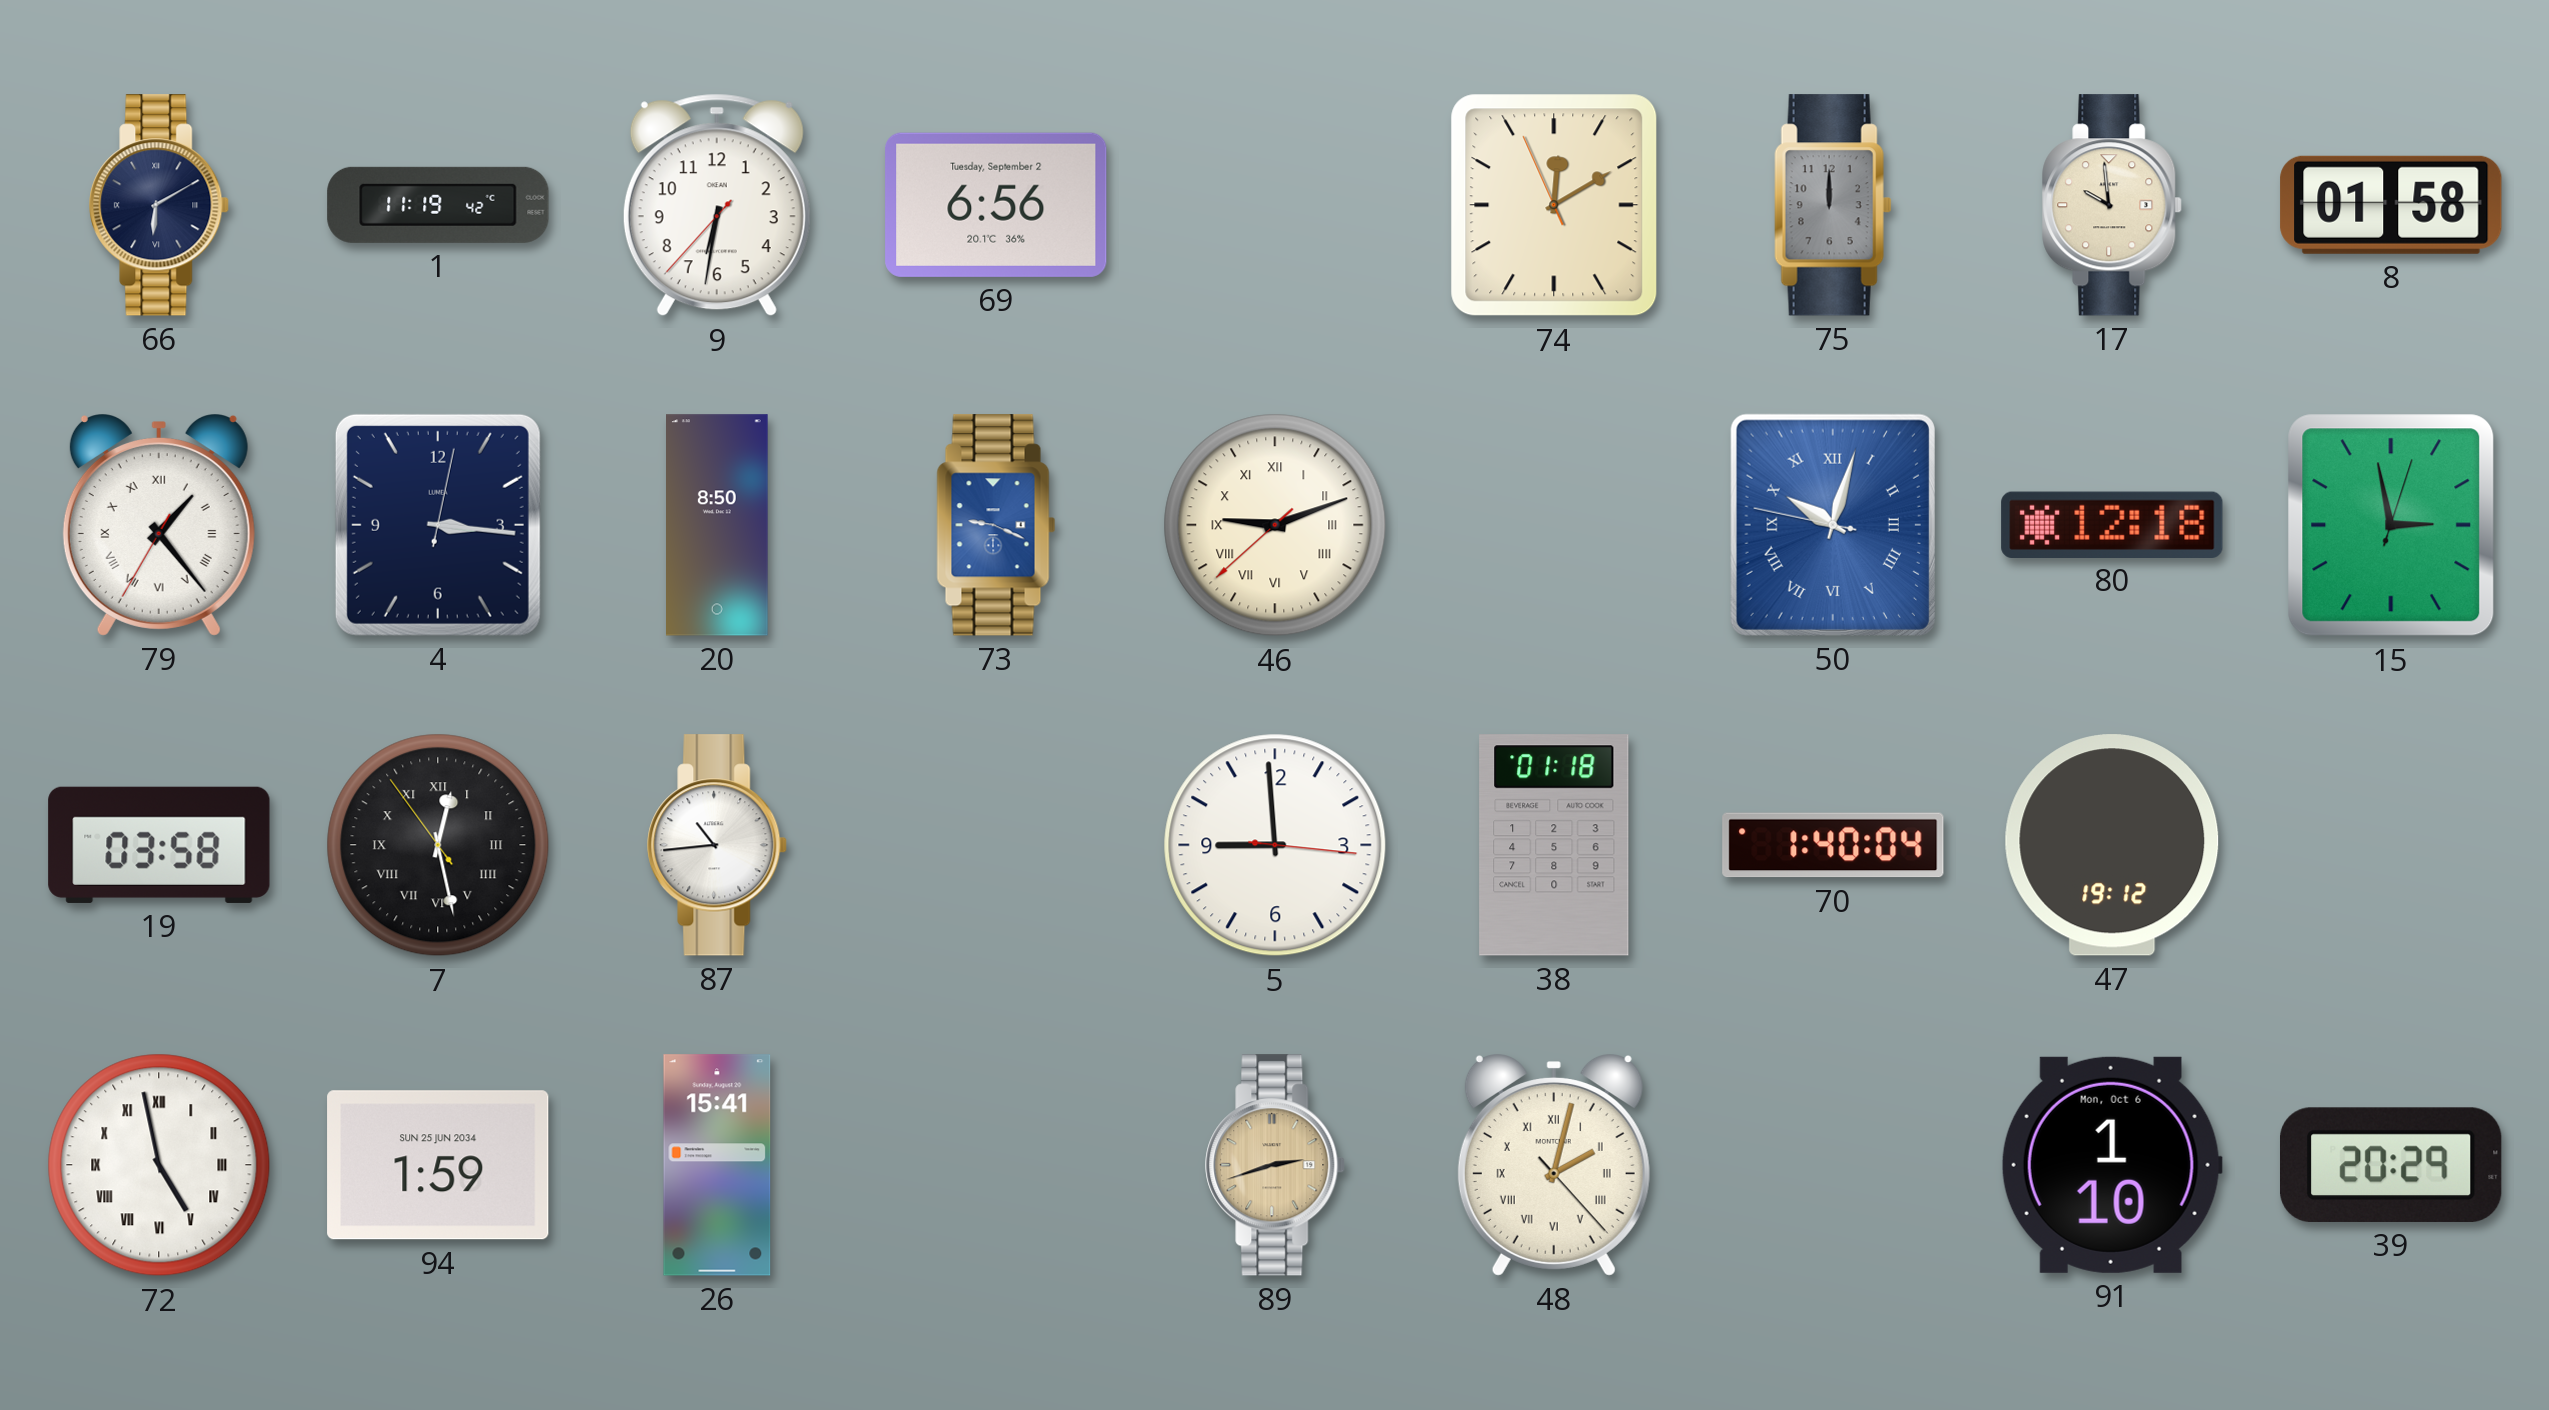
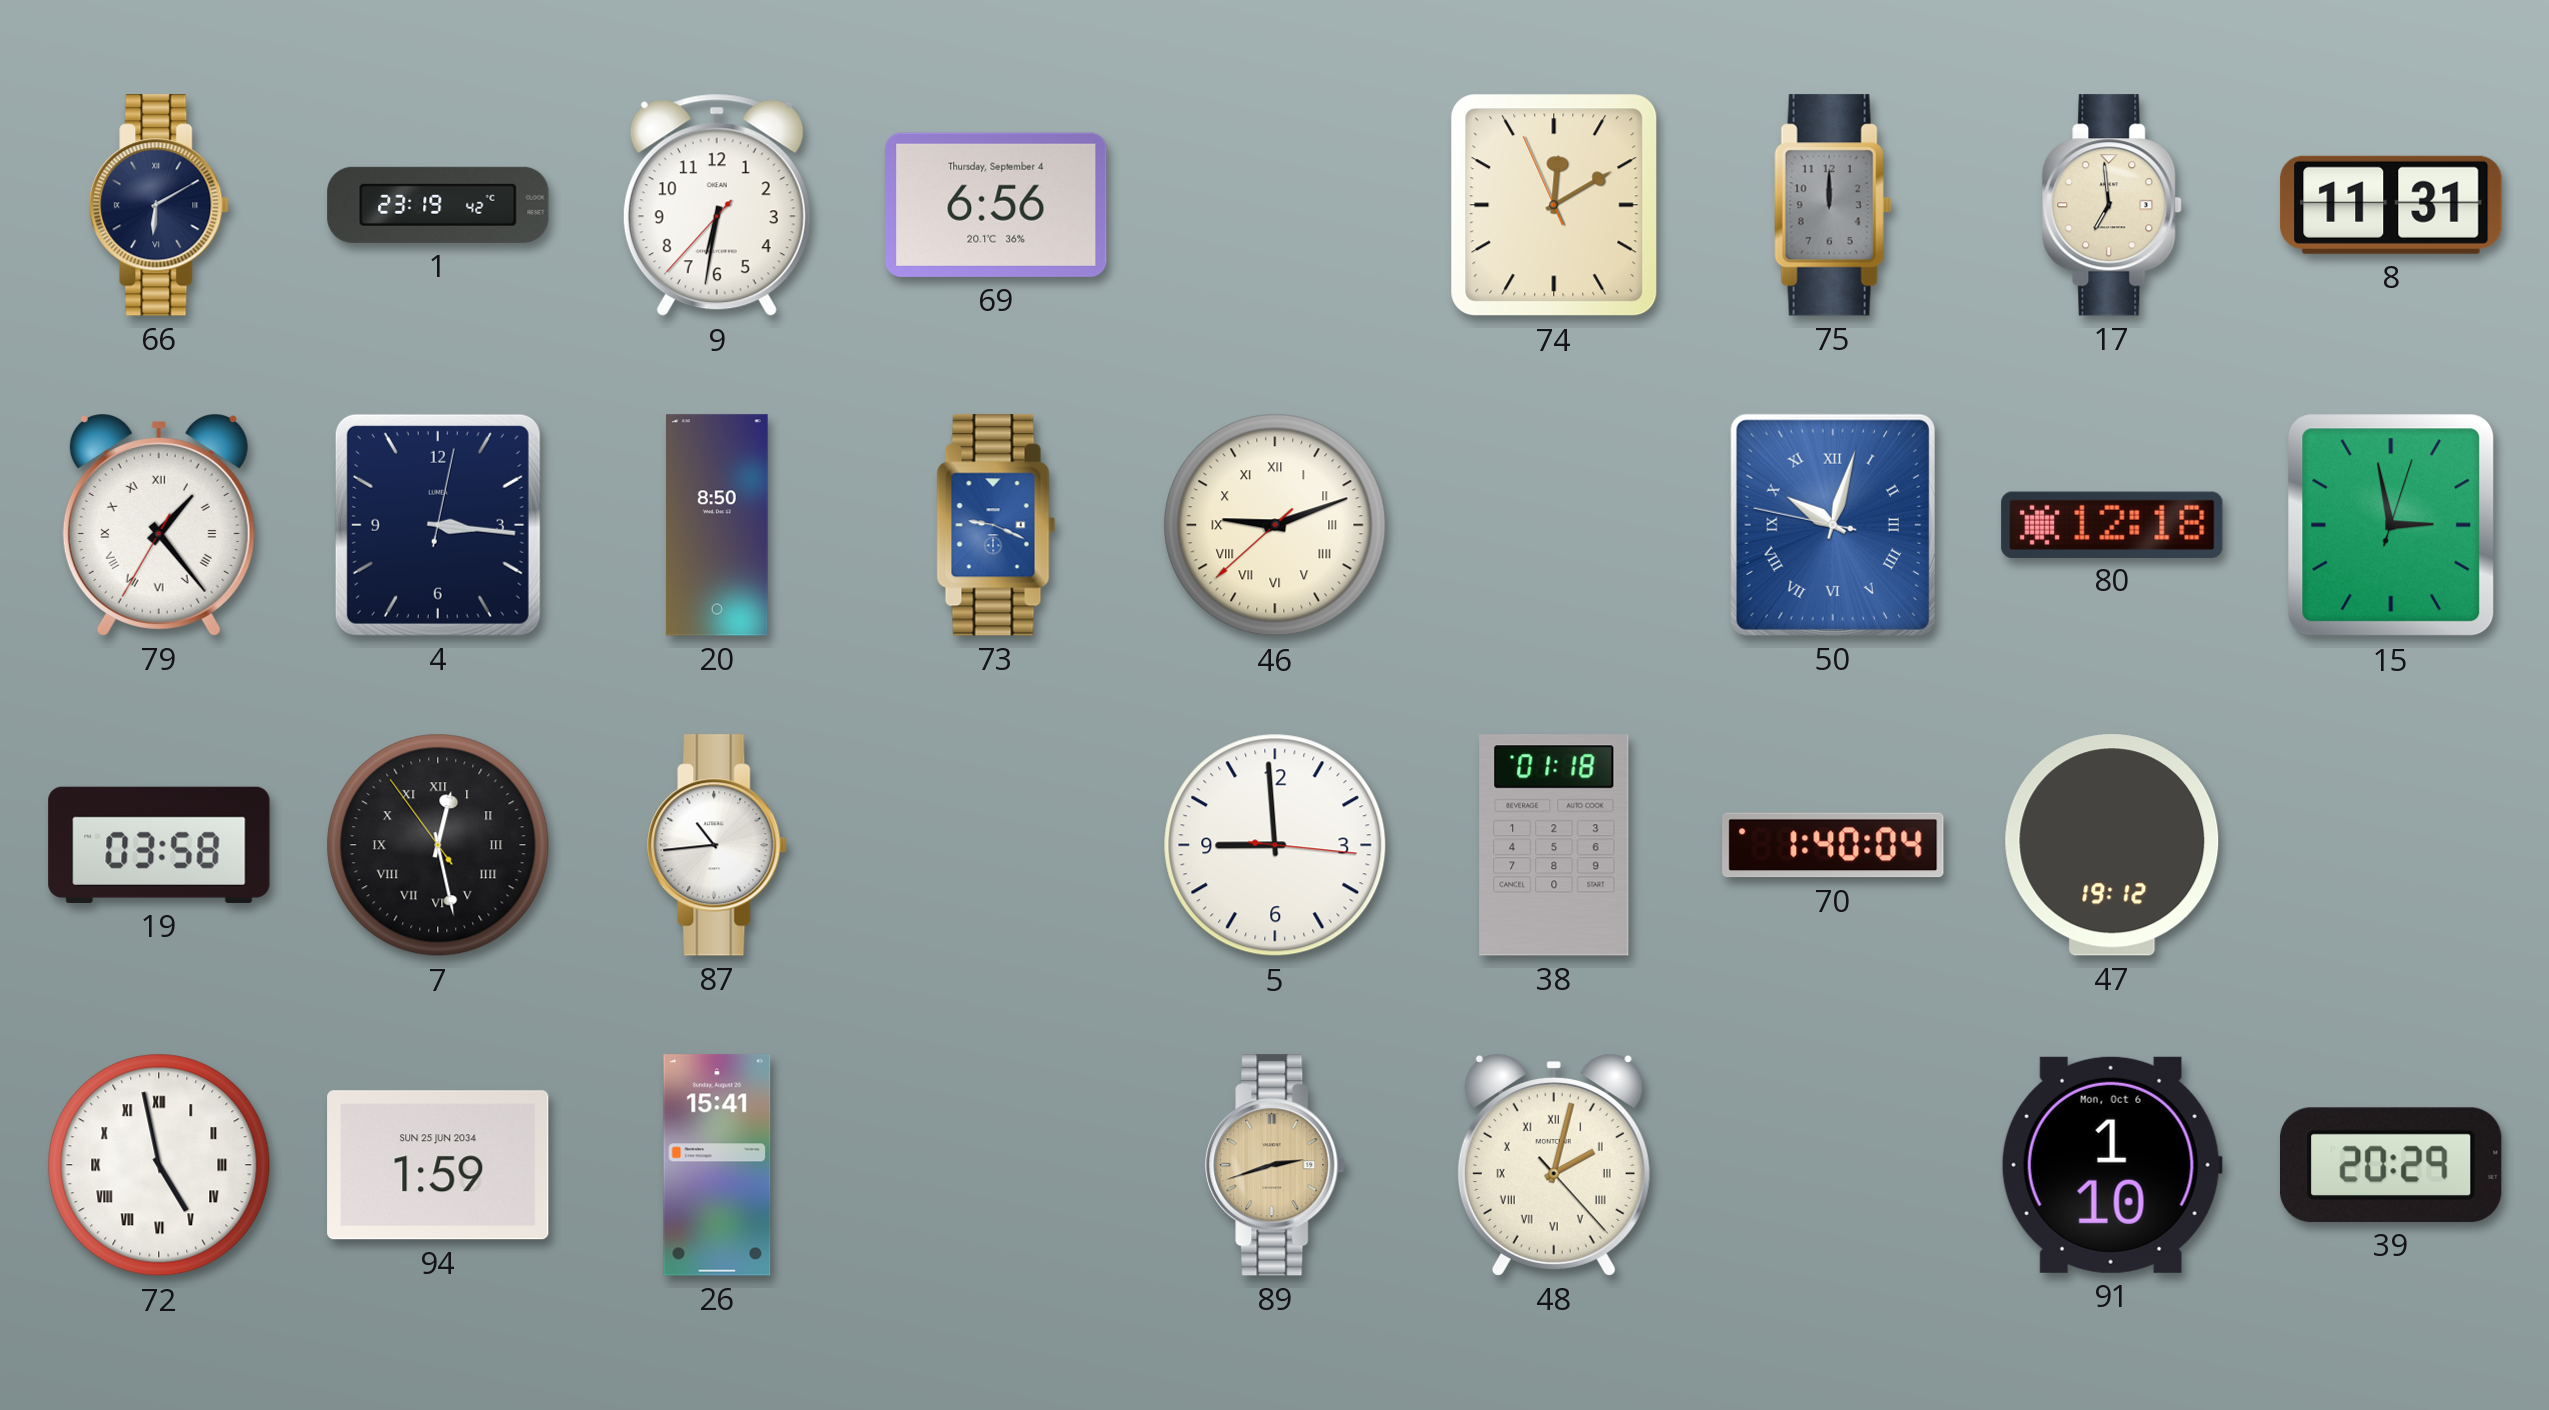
1: 11:19 -> 23:19 (438, 205)
69 date: Tuesday, September 2 -> Thursday, September 4 (996, 205)
17: 9:59 -> 6:59 (2113, 205)
8: 01:58 -> 11:31 (2391, 205)
